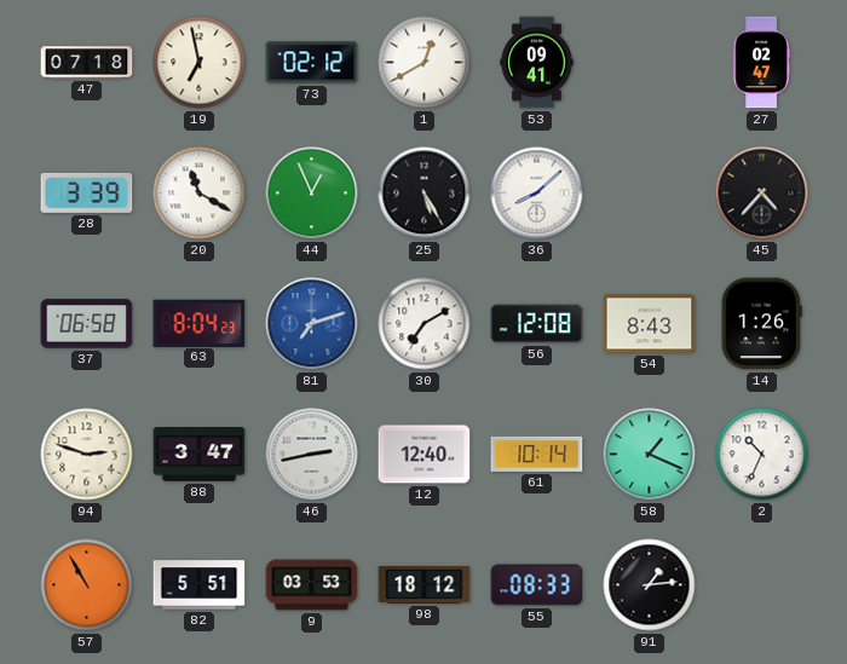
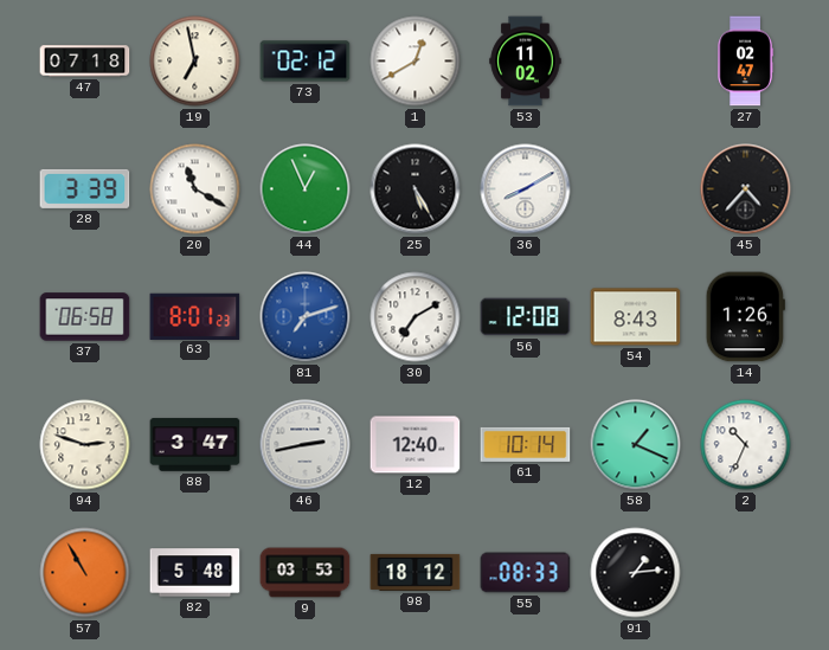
53: 09:41 -> 11:02 (526, 62)
36: 8:08 -> 8:10 (526, 189)
63: 8:04 -> 8:01 (195, 316)
82: 5:51 -> 5:48 (195, 573)
